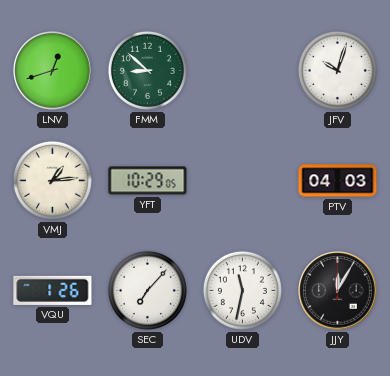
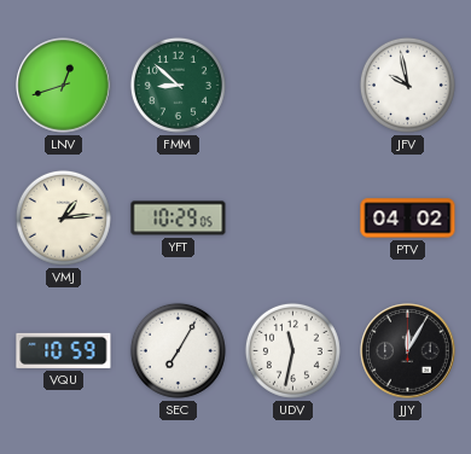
JFV: 10:03 -> 9:58 (407, 85)
PTV: 04:03 -> 04:02 (408, 219)
VQU: 1:26 -> 10:59 (64, 350)
SEC: 7:07 -> 7:05 (178, 350)
